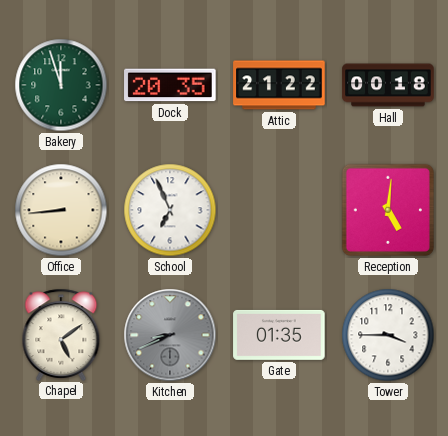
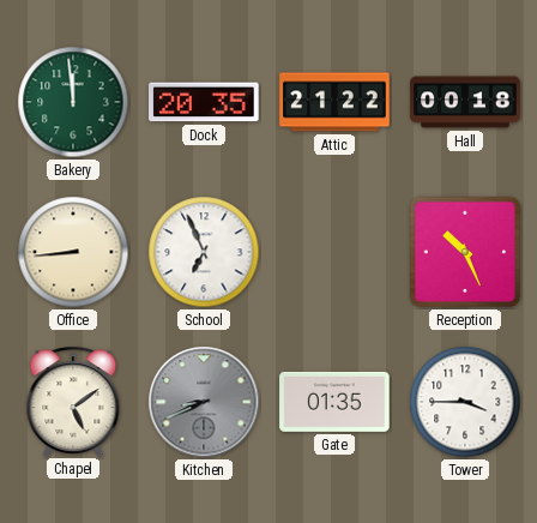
Bakery: 11:57 -> 11:59 (73, 102)
Reception: 5:01 -> 10:26 (465, 252)
